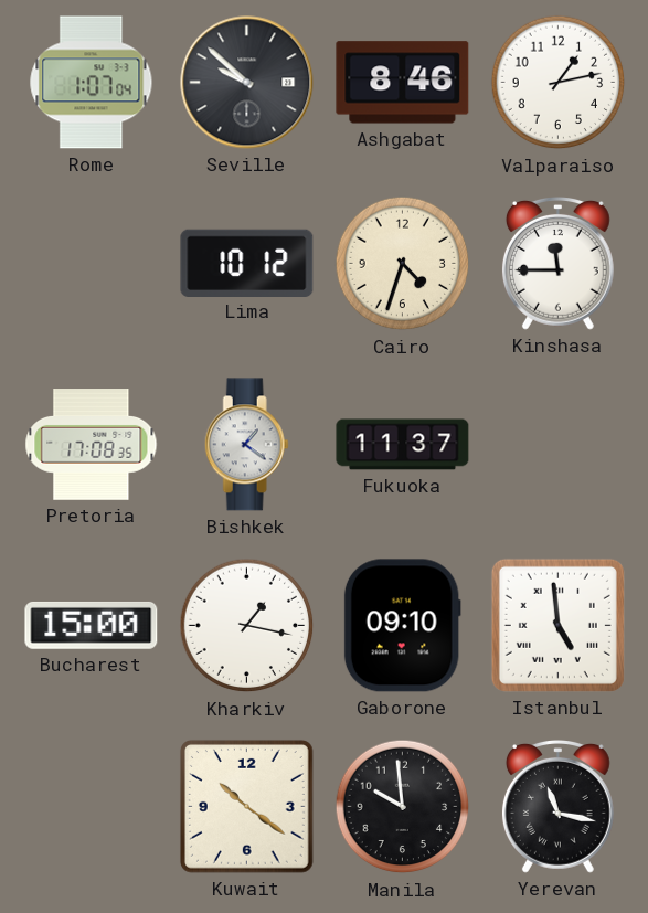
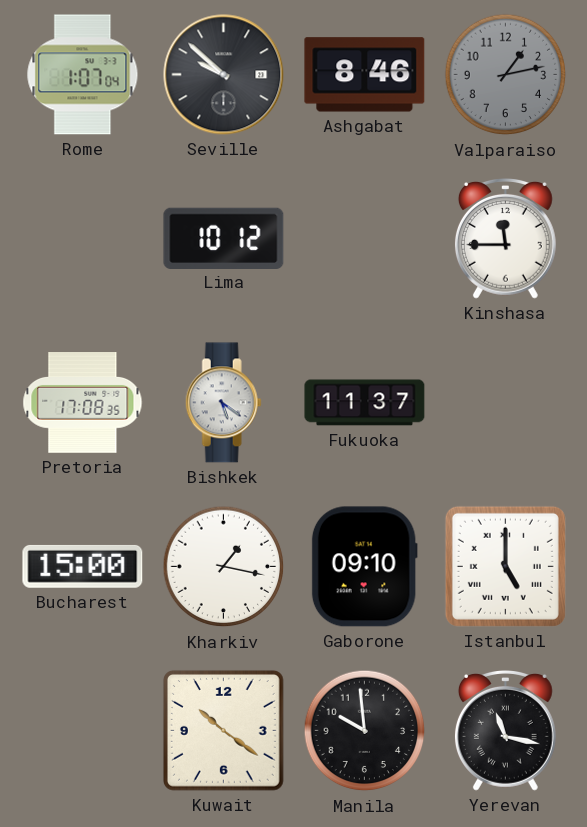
Valparaiso dial: white -> grey (506, 75)
Cairo: 4:33 -> none (403, 264)
Bishkek: 1:21 -> 5:21 (223, 403)
Istanbul: 4:59 -> 5:00 (505, 566)
